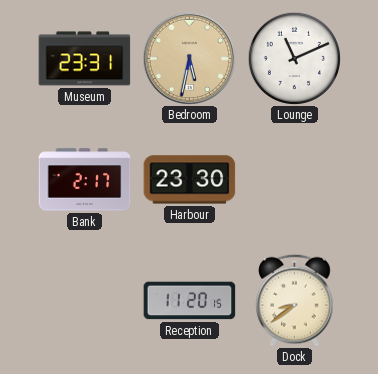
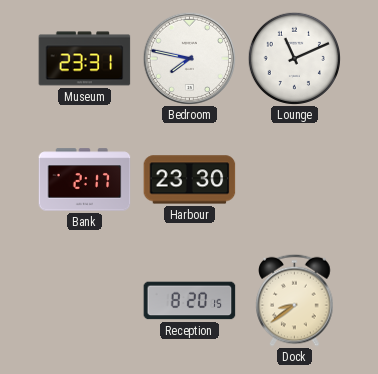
Bedroom: 5:32 -> 7:47 (189, 58)
Bedroom dial: champagne -> white (189, 58)
Reception: 11:20 -> 8:20 (190, 301)
